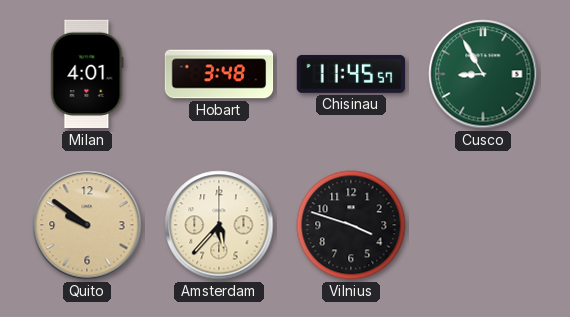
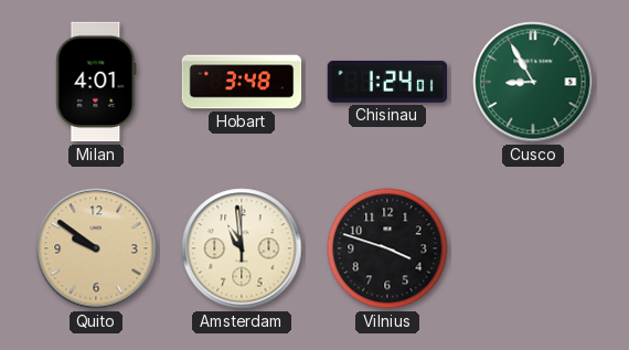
Chisinau: 11:45 -> 1:24 (387, 82)
Amsterdam: 5:37 -> 10:59 (242, 248)
